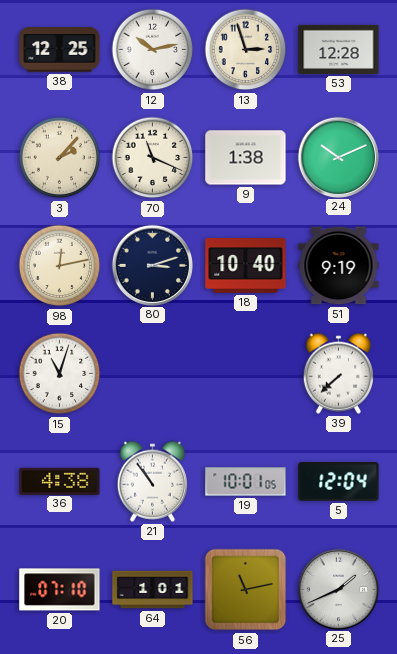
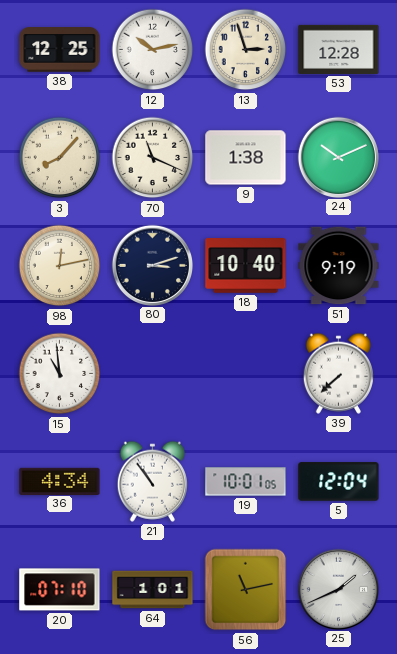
3: 2:07 -> 8:07 (60, 158)
15: 11:03 -> 10:59 (60, 374)
36: 4:38 -> 4:34 (60, 481)
